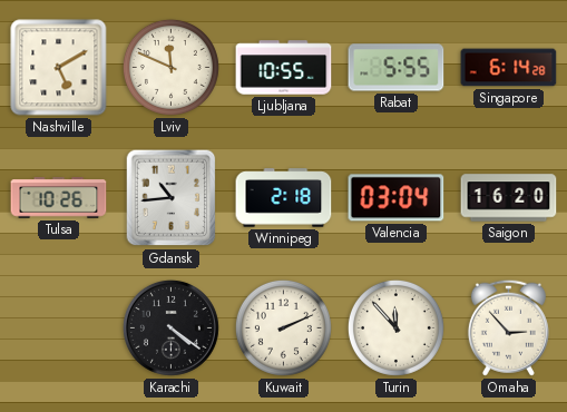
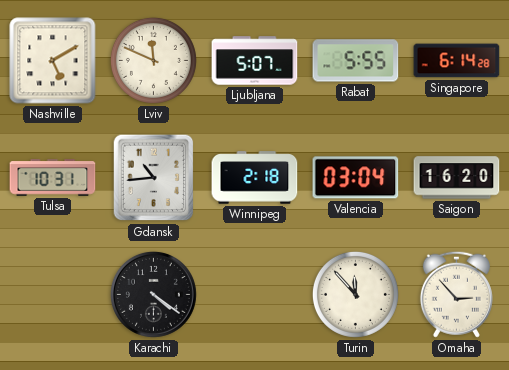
Ljubljana: 10:55 -> 5:07 (255, 61)
Tulsa: 10:26 -> 10:31 (53, 178)
Kuwait: 2:11 -> none (283, 327)
